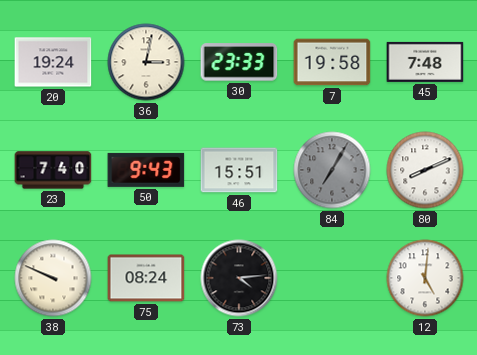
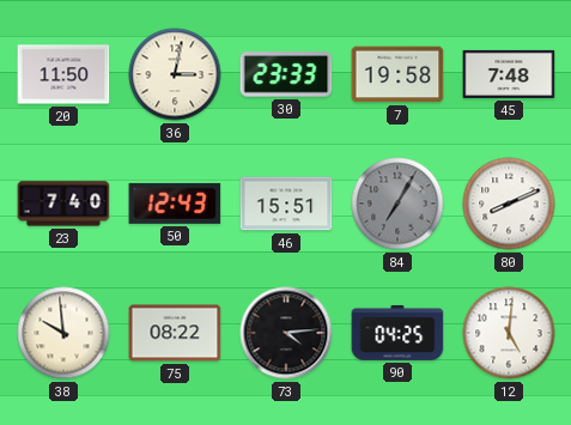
20: 19:24 -> 11:50 (63, 74)
50: 9:43 -> 12:43 (175, 204)
38: 9:49 -> 9:59 (63, 333)
75: 08:24 -> 08:22 (175, 333)
90: none -> 04:25 (397, 333)
